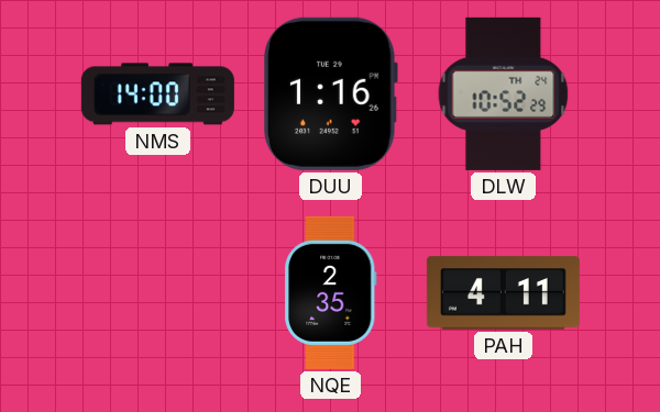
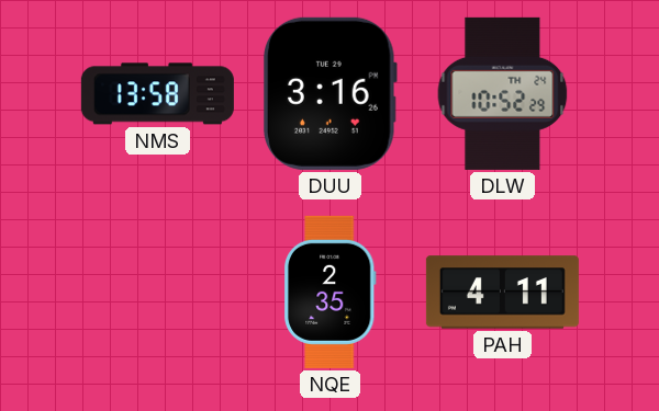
NMS: 14:00 -> 13:58 (157, 94)
DUU: 1:16 -> 3:16 (331, 93)
